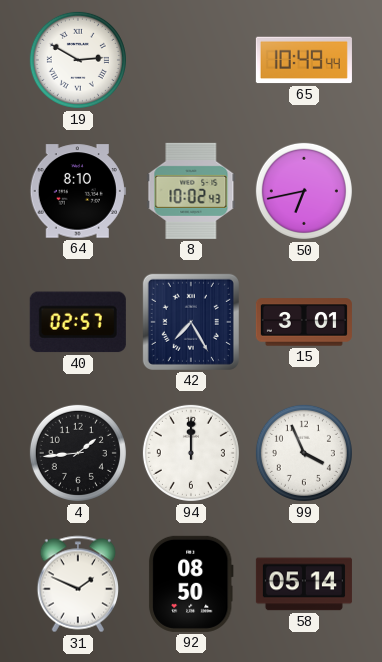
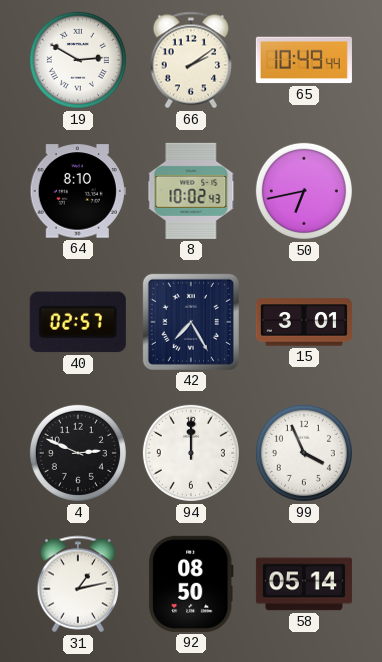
66: none -> 2:09 (190, 60)
4: 1:44 -> 2:49 (78, 453)
31: 1:49 -> 1:13 (77, 584)
